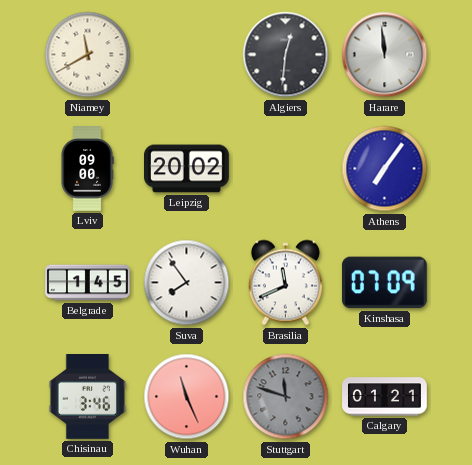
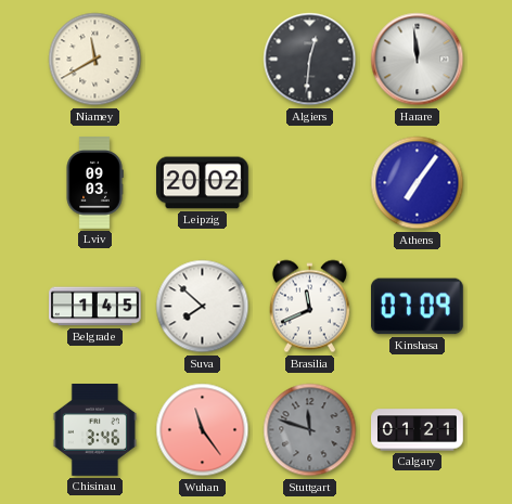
Lviv: 09:00 -> 09:03 (94, 183)
Suva: 7:54 -> 7:52 (203, 307)
Wuhan: 11:26 -> 11:24 (203, 430)
